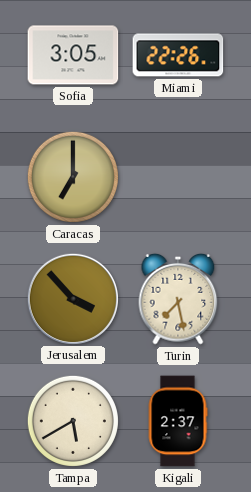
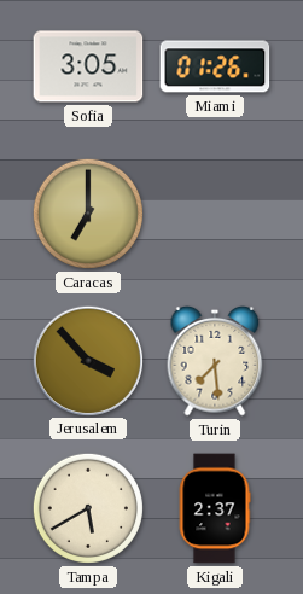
Miami: 22:26 -> 01:26 (215, 66)
Turin: 7:28 -> 7:29 (215, 361)
